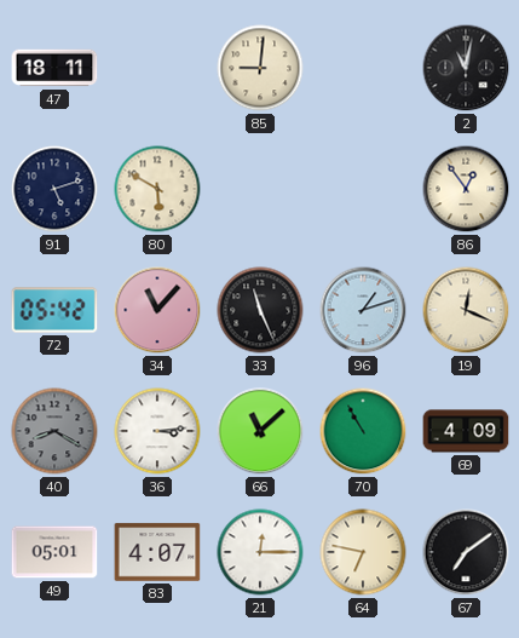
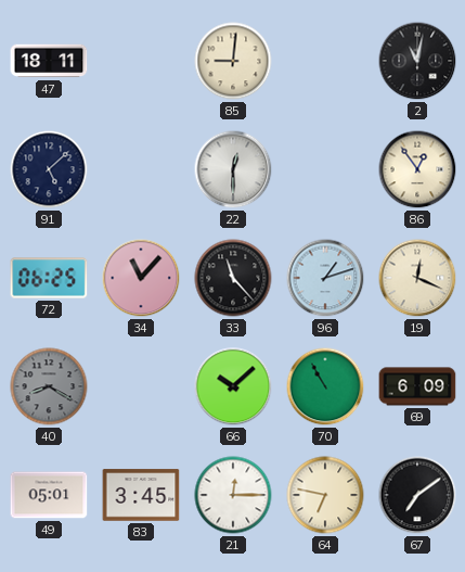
91: 5:12 -> 5:08 (49, 169)
80: 5:50 -> none (157, 189)
22: none -> 12:30 (233, 169)
72: 05:42 -> 06:25 (49, 278)
33: 11:26 -> 11:23 (233, 278)
36: 3:14 -> none (157, 431)
66: 11:08 -> 10:08 (233, 386)
69: 4:09 -> 6:09 (417, 386)
83: 4:07 -> 3:45 (141, 495)
